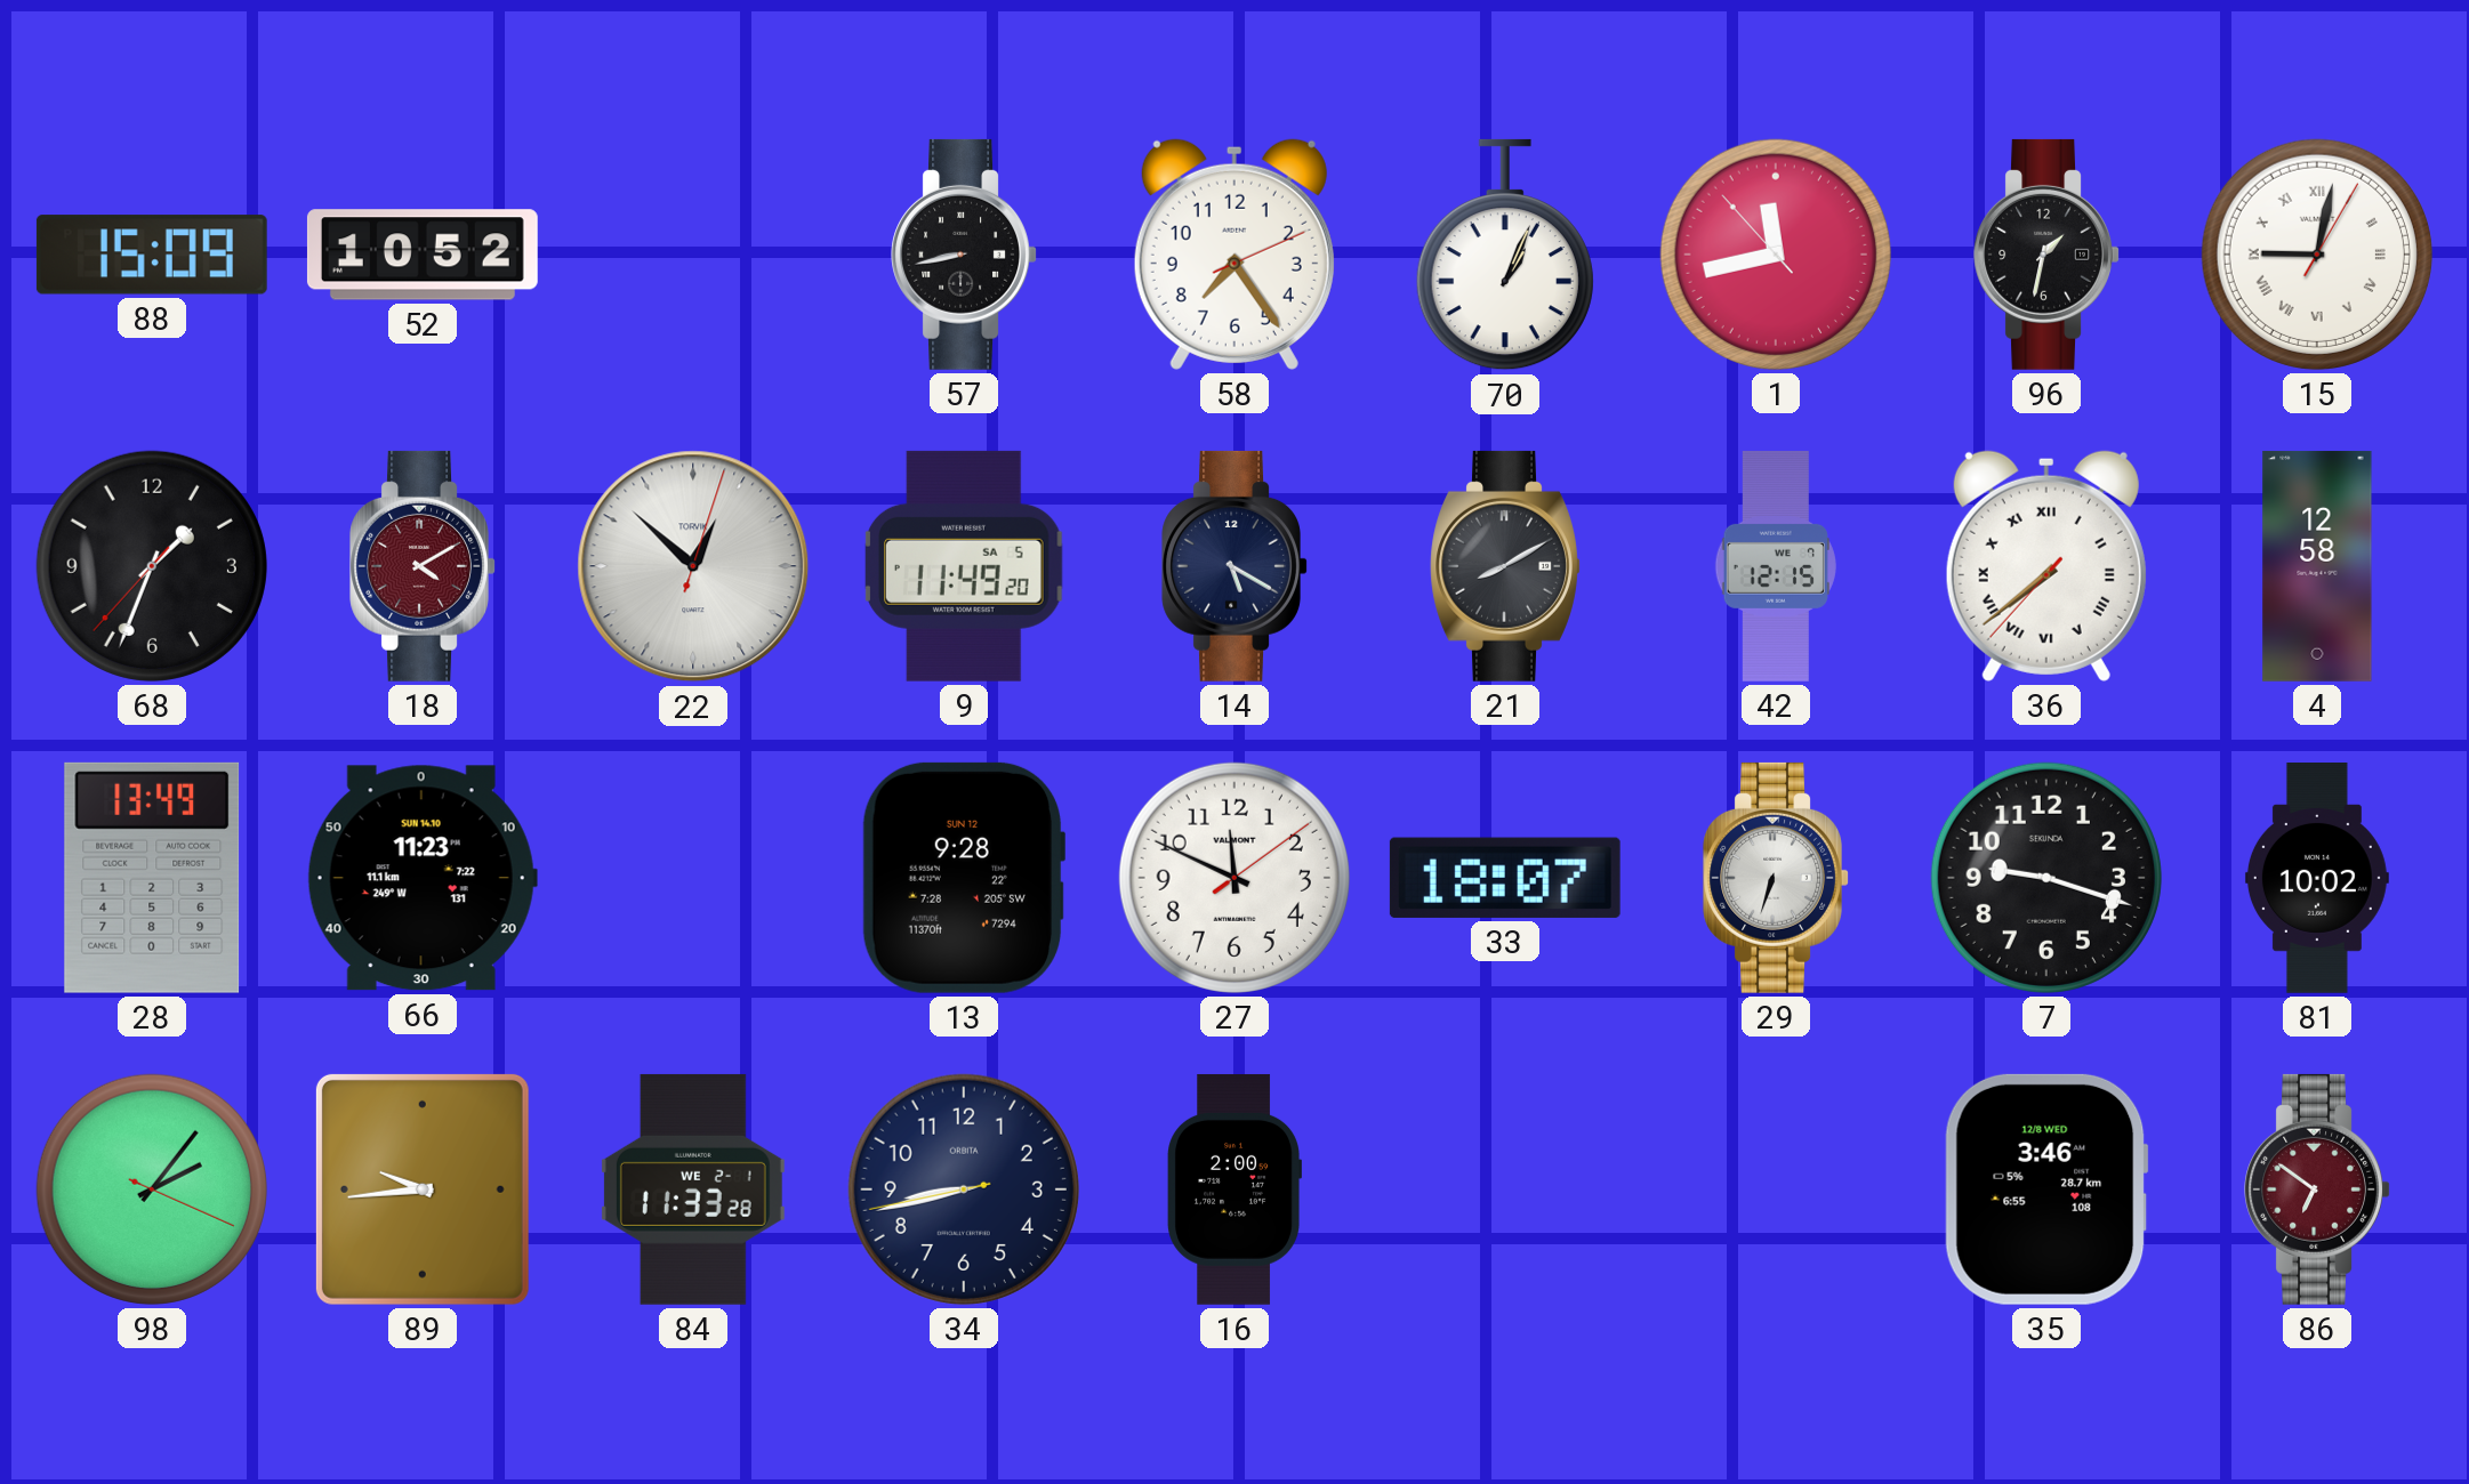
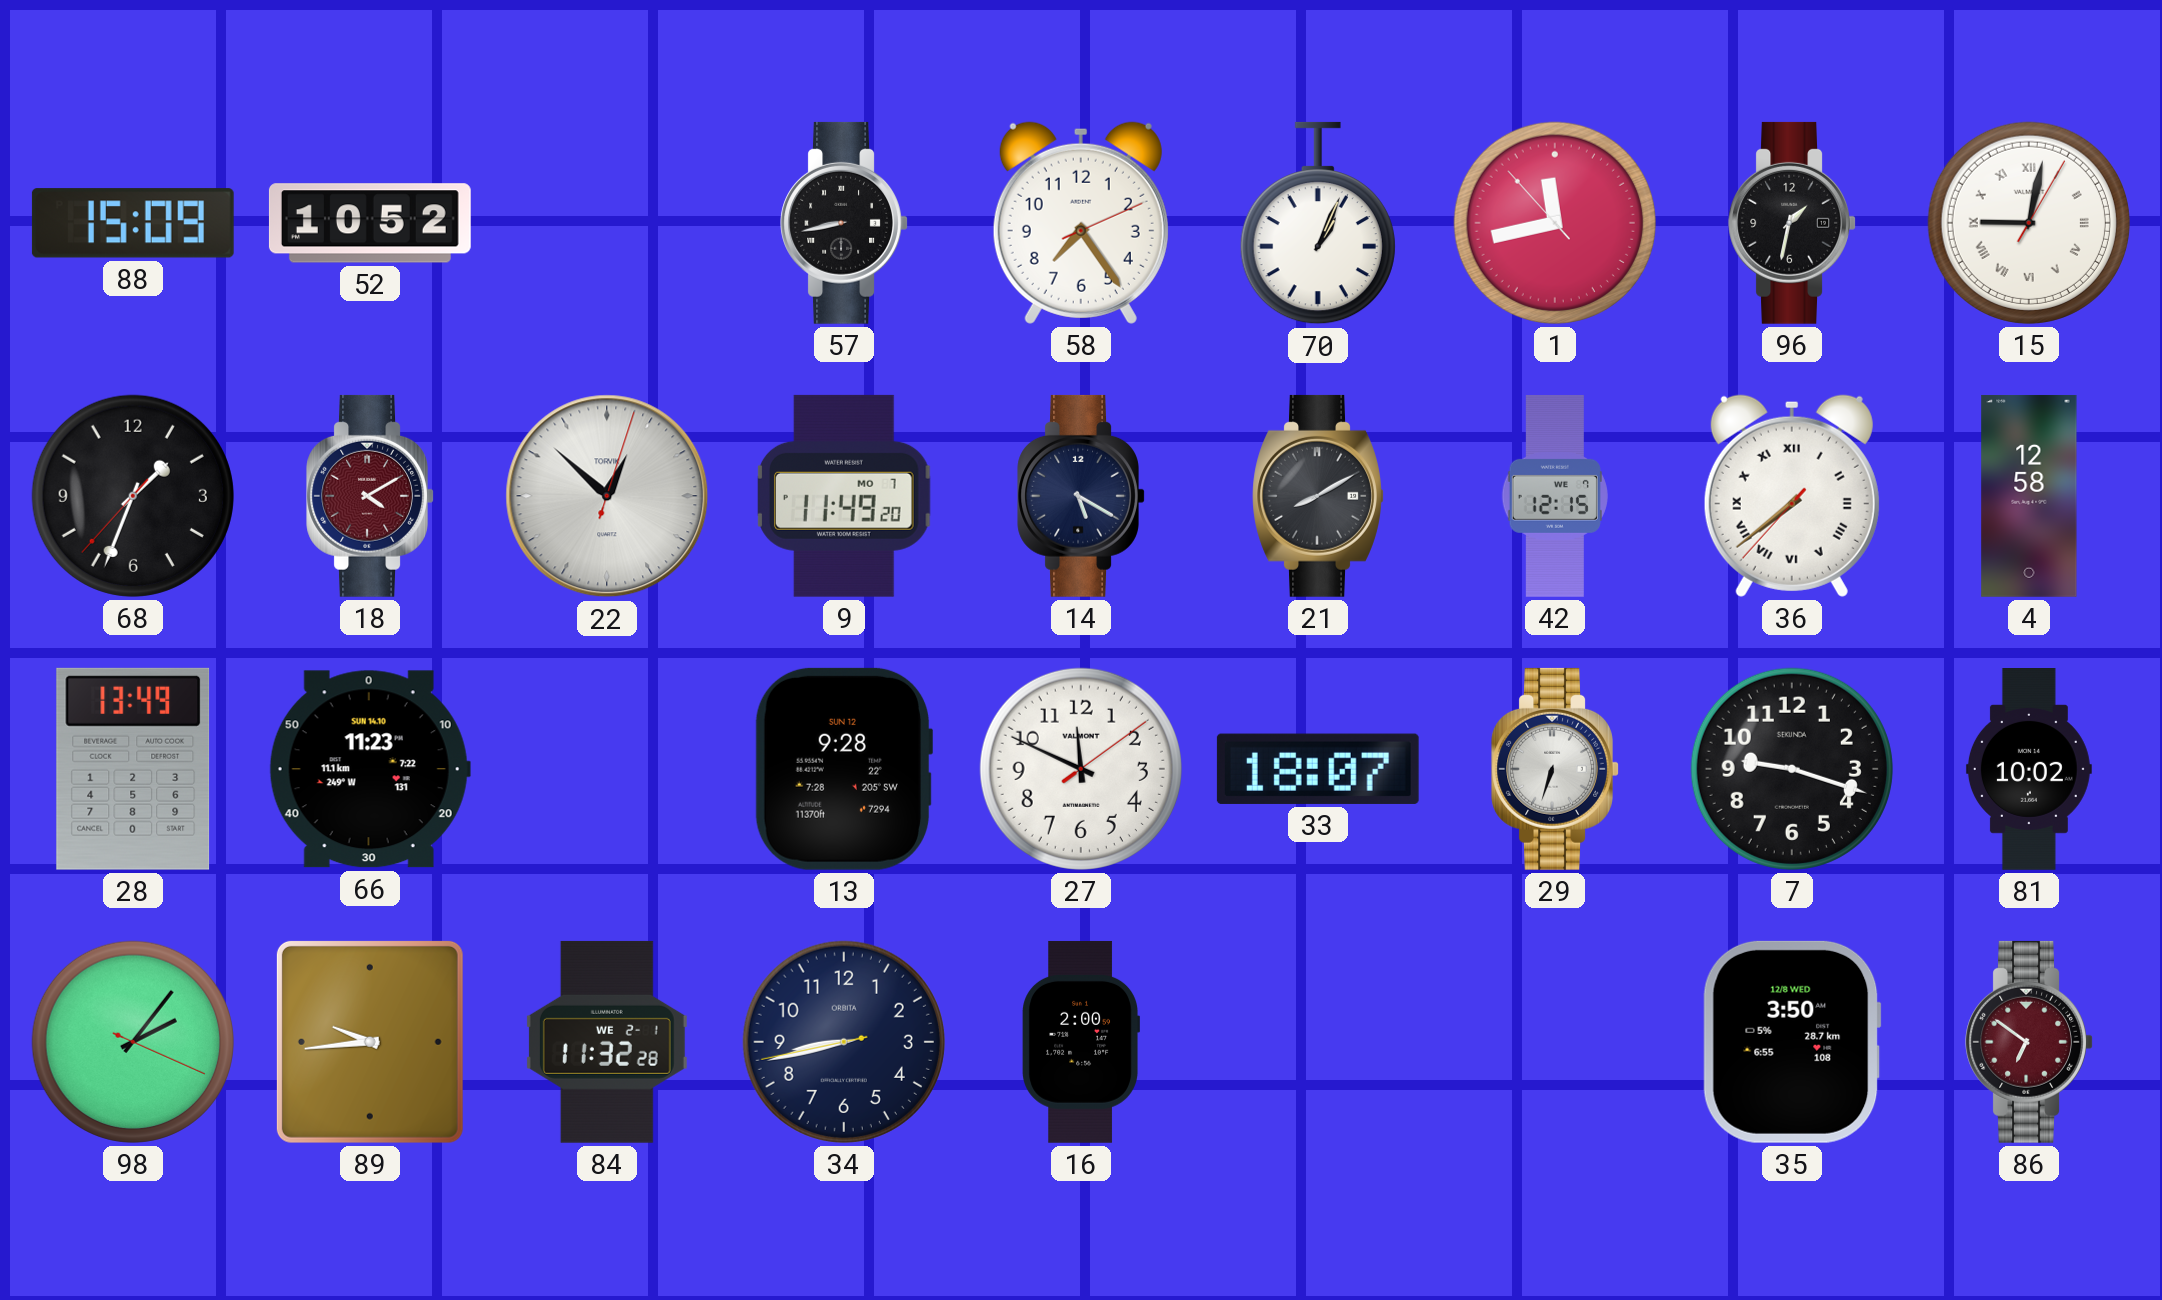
9 date: SA 5 -> MO 7 (845, 496)
84: 11:33 -> 11:32 (607, 1042)
35: 3:46 -> 3:50 (1792, 1042)
